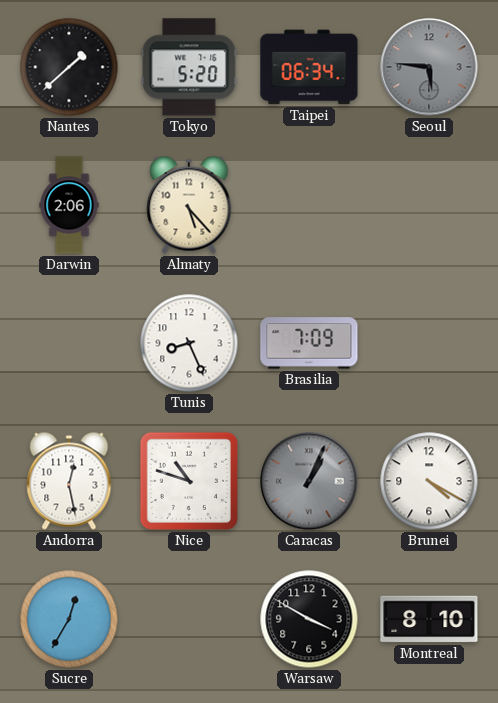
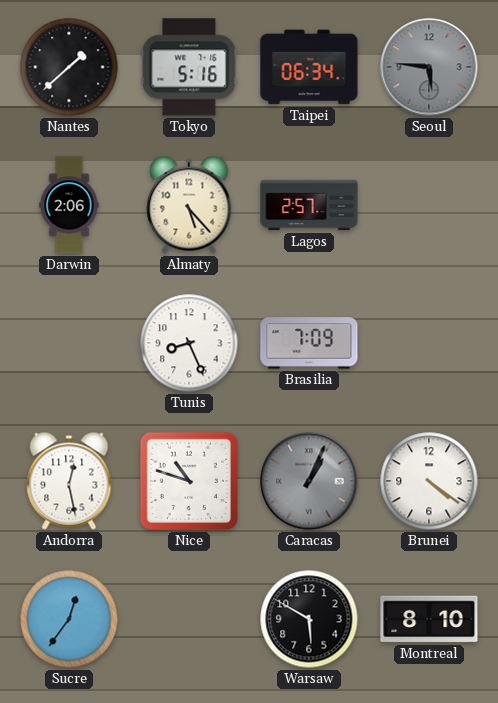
Tokyo: 5:20 -> 5:16 (189, 67)
Lagos: none -> 2:57 (309, 205)
Brunei: 4:20 -> 4:21 (429, 481)
Sucre: 12:35 -> 12:36 (69, 619)
Warsaw: 3:50 -> 5:50 (309, 619)
